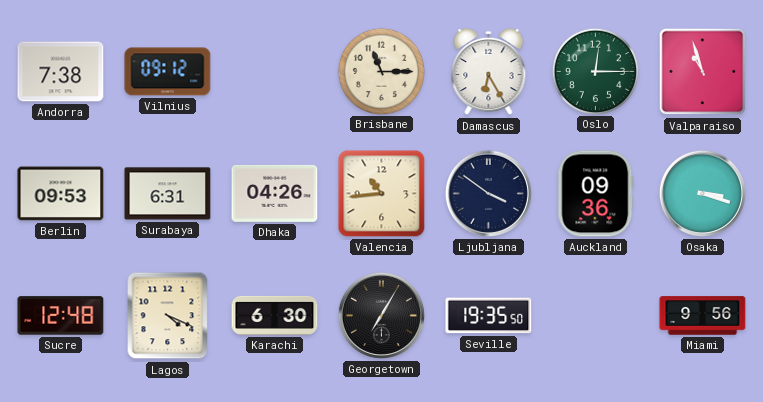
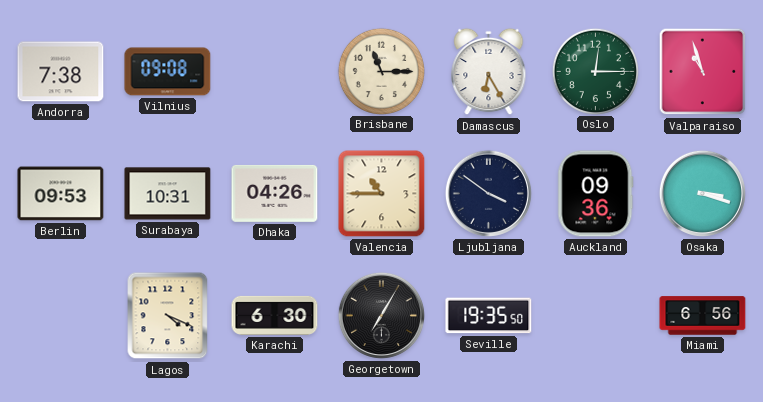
Vilnius: 09:12 -> 09:08 (168, 72)
Surabaya: 6:31 -> 10:31 (168, 194)
Valencia: 10:44 -> 10:45 (382, 194)
Sucre: 12:48 -> none (61, 316)
Miami: 9:56 -> 6:56 (703, 316)
